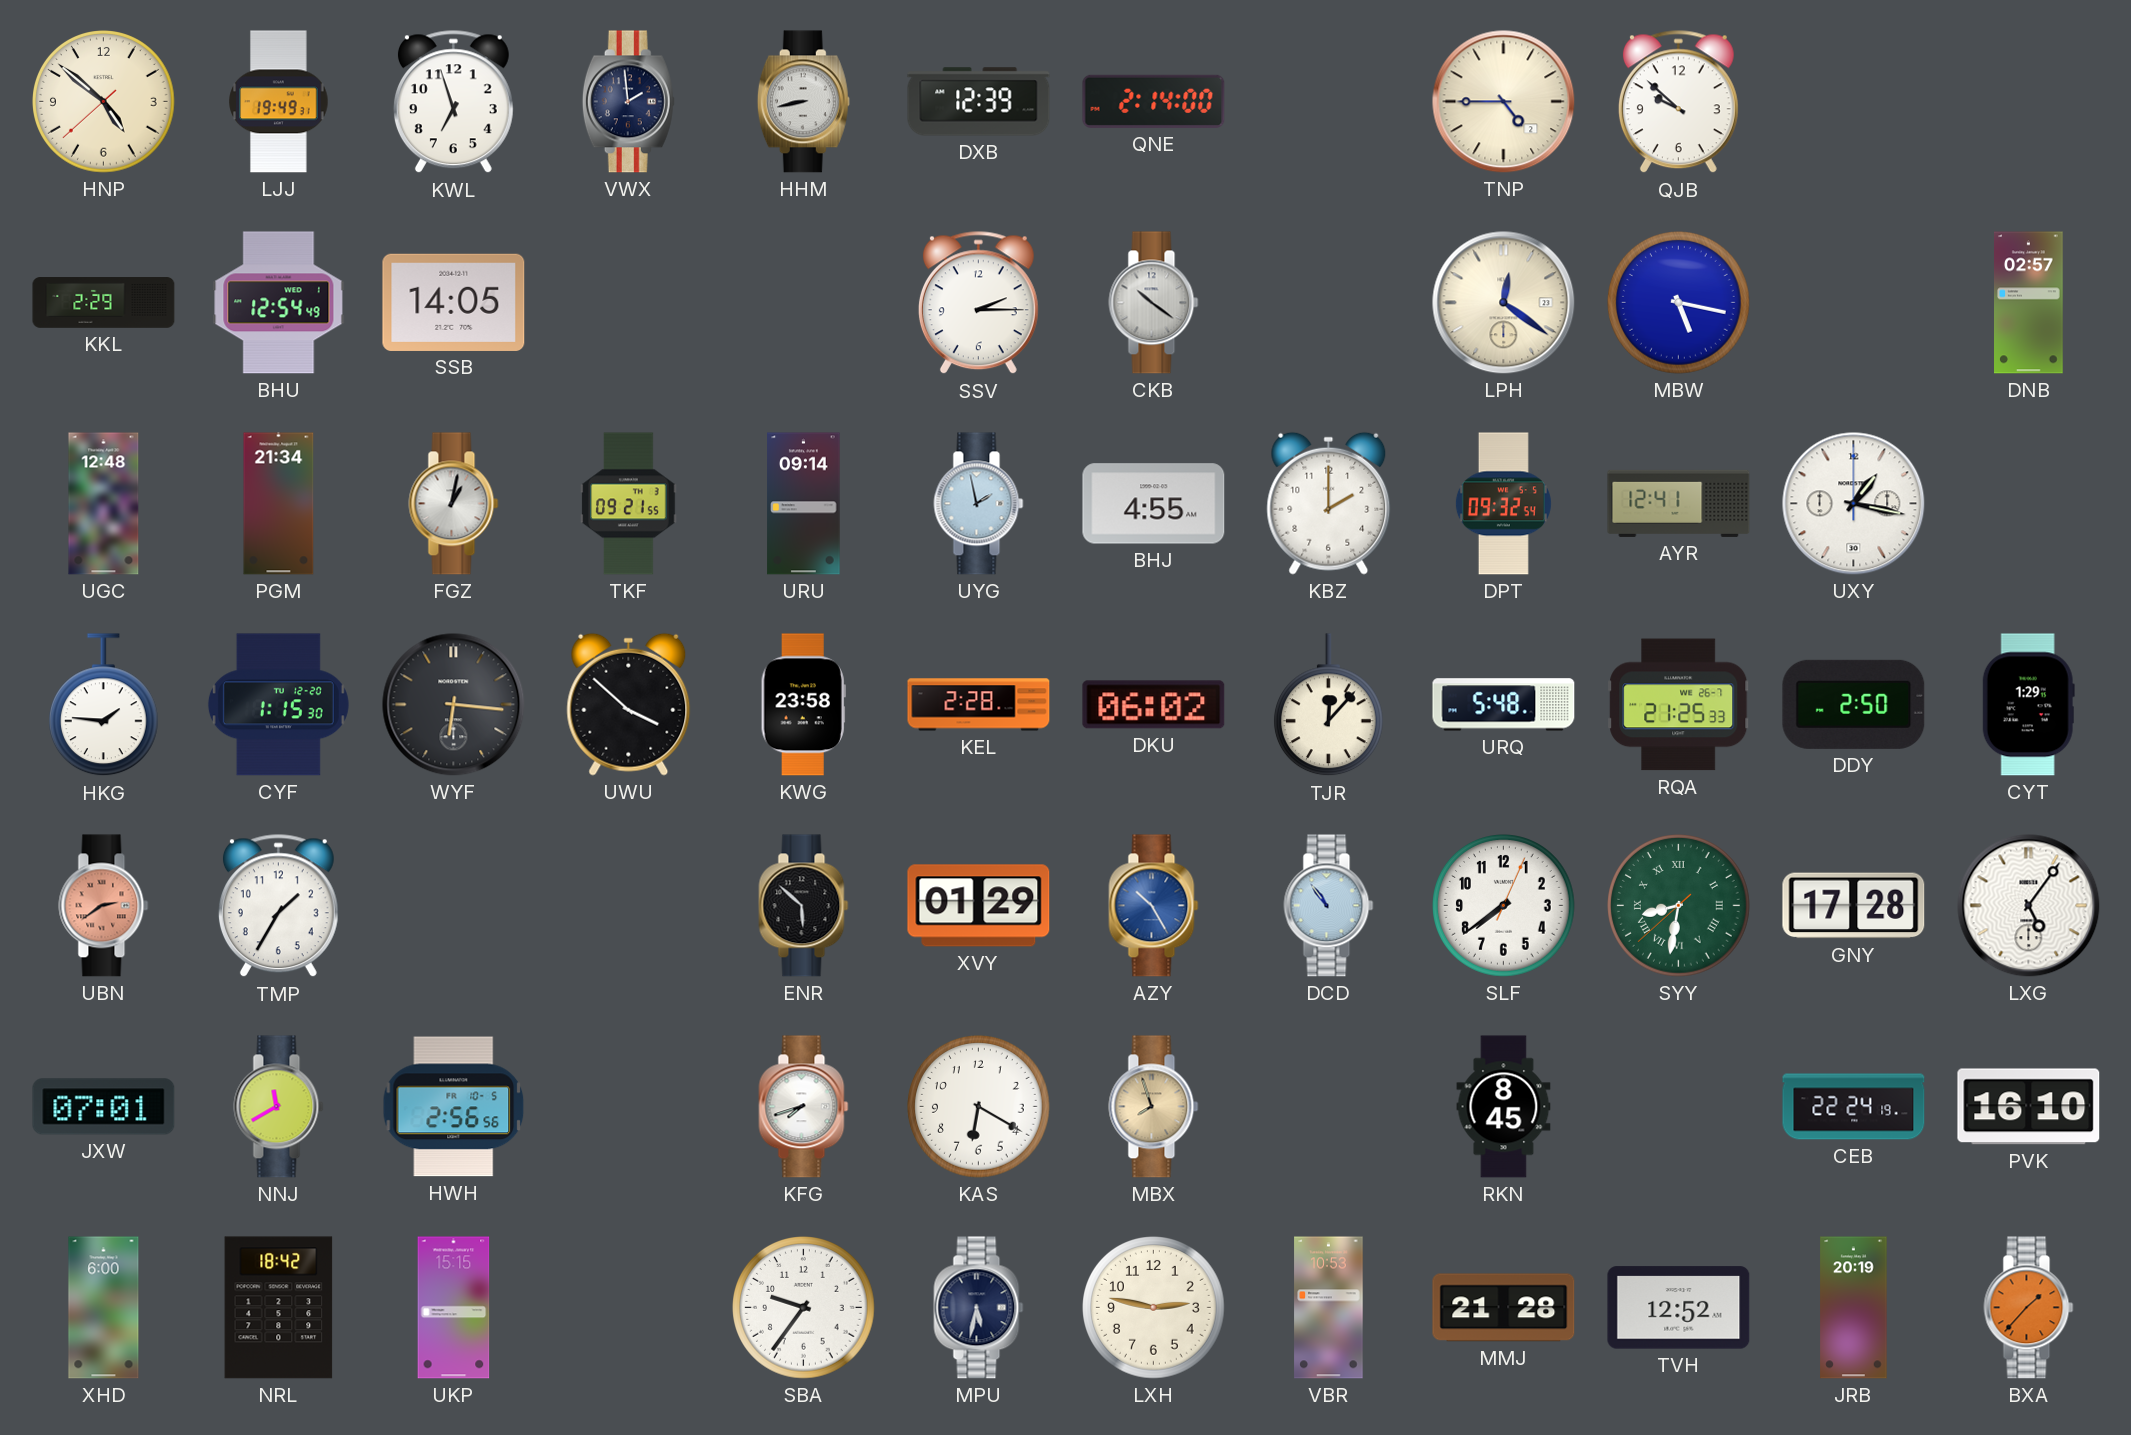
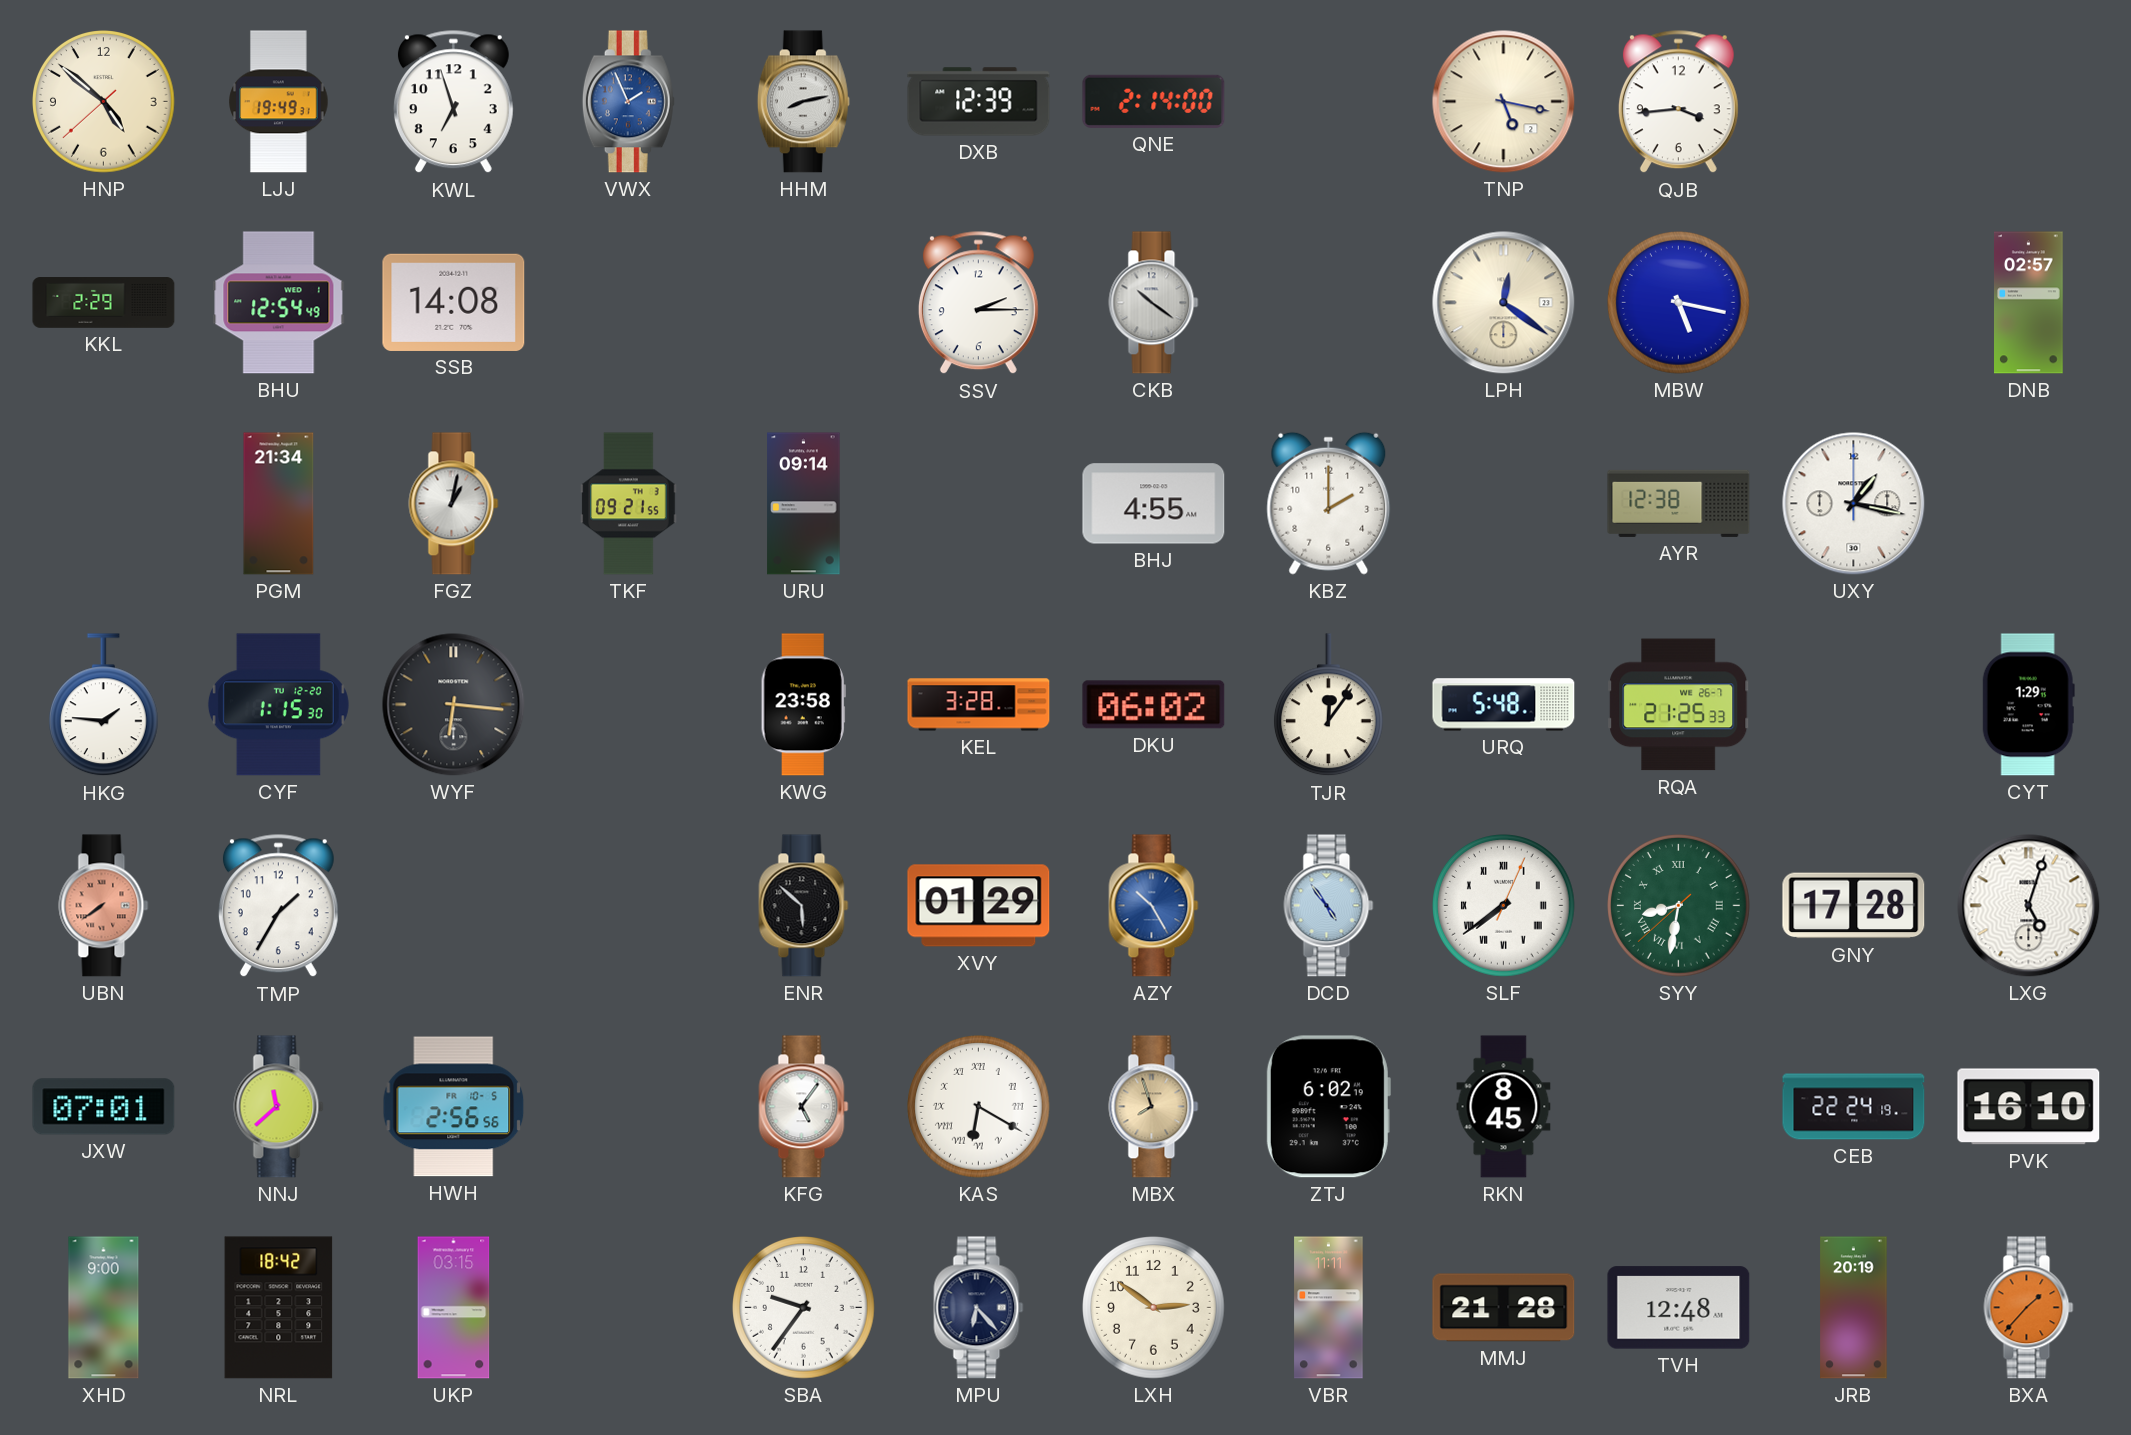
VWX: 1:59 -> 1:56 (628, 102)
VWX dial: navy -> blue (628, 102)
HHM: 8:43 -> 8:13 (803, 102)
TNP: 4:45 -> 5:17 (1504, 102)
QJB: 9:52 -> 3:44 (1678, 102)
SSB: 14:05 -> 14:08 (454, 302)
UGC: 12:48 -> none (104, 504)
UYG: 1:58 -> none (979, 504)
DPT: 09:32 -> none (1503, 504)
AYR: 12:41 -> 12:38 (1679, 503)
UWU: 3:52 -> none (629, 704)
KEL: 2:28 -> 3:28 (979, 705)
TJR: 12:07 -> 12:06 (1328, 705)
DDY: 2:50 -> none (1854, 704)
UBN: 2:39 -> 7:39 (104, 906)
DCD: 10:54 -> 4:54 (1329, 906)
SLF numerals: Arabic -> Roman (1504, 906)
LXG: 5:06 -> 5:03 (2029, 906)
NNJ: 11:40 -> 11:38 (279, 1107)
KFG: 7:42 -> 5:06 (804, 1107)
KAS numerals: Arabic -> Roman (979, 1107)
ZTJ: none -> 6:02 (1328, 1107)
XHD: 6:00 -> 9:00 (104, 1308)
UKP: 15:15 -> 03:15 (454, 1308)
MPU: 5:32 -> 6:23 (979, 1308)
LXH: 2:47 -> 2:51 (1154, 1308)
VBR: 10:53 -> 11:11 (1329, 1308)
TVH: 12:52 -> 12:48 (1679, 1308)
